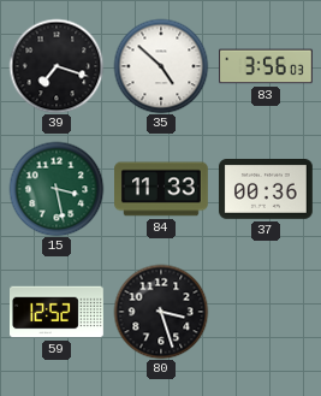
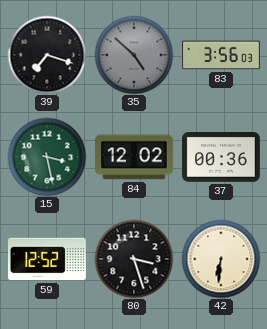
35 dial: white -> grey (134, 55)
84: 11:33 -> 12:02 (135, 157)
42: none -> 6:31 (221, 259)
